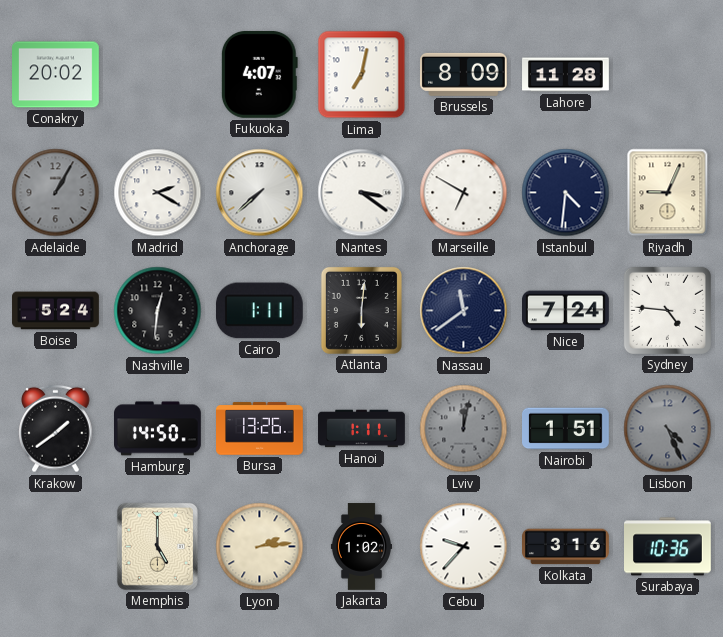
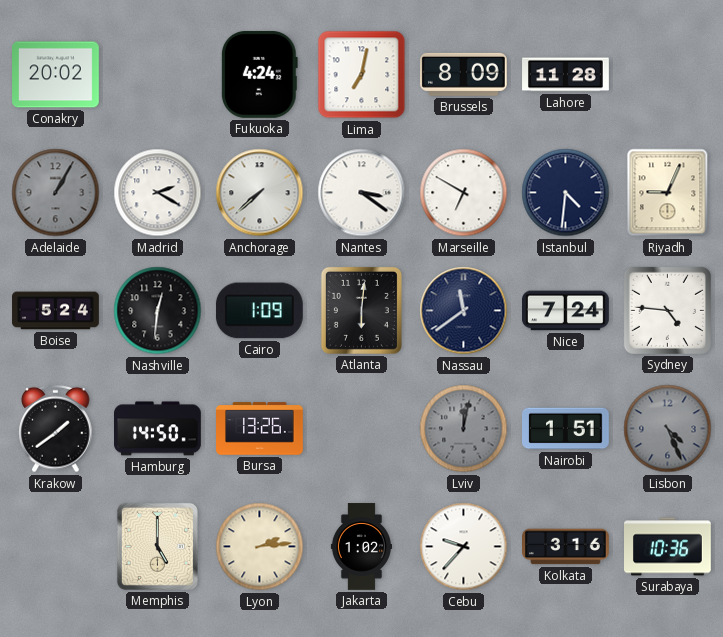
Fukuoka: 4:07 -> 4:24 (259, 74)
Cairo: 1:11 -> 1:09 (259, 311)
Hanoi: 1:11 -> none (362, 429)
